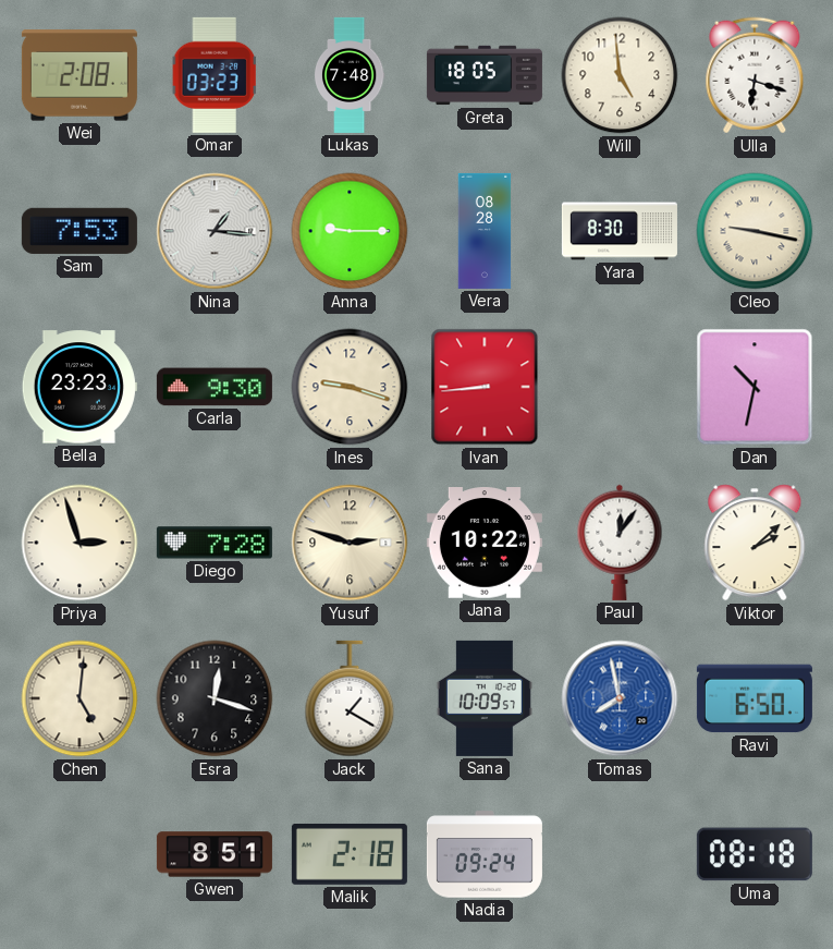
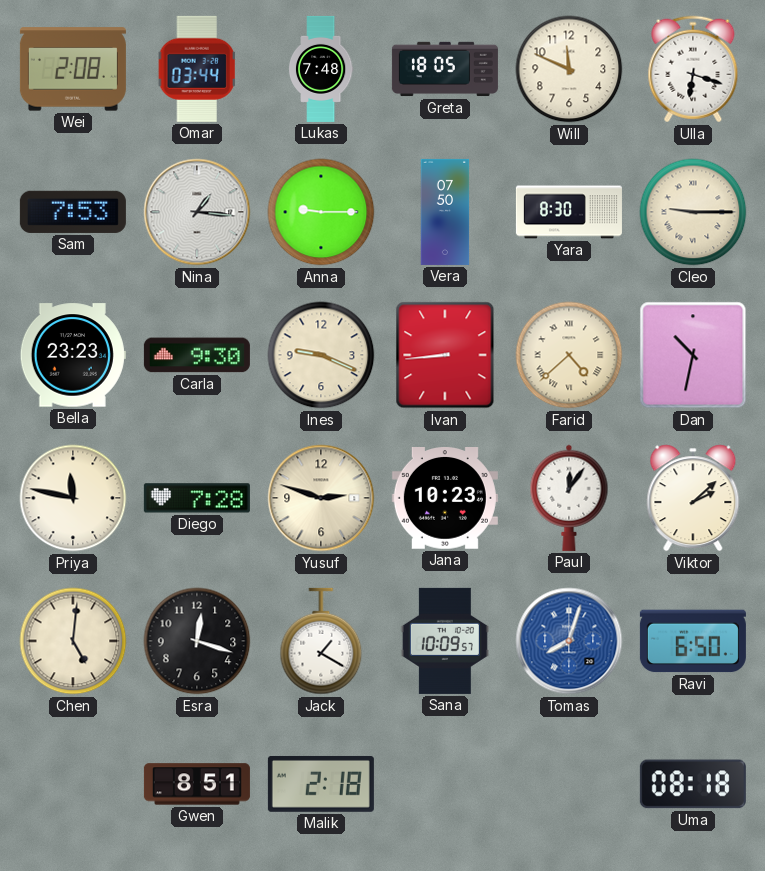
Omar: 03:23 -> 03:44 (197, 69)
Will: 4:59 -> 11:49 (569, 69)
Vera: 08:28 -> 07:50 (445, 212)
Cleo: 9:17 -> 9:15 (693, 212)
Ines: 9:18 -> 9:19 (321, 355)
Farid: none -> 4:38 (569, 355)
Priya: 2:57 -> 11:47 (73, 498)
Jana: 10:22 -> 10:23 (445, 499)
Tomas: 7:58 -> 8:03 (569, 641)
Nadia: 09:24 -> none (485, 854)
